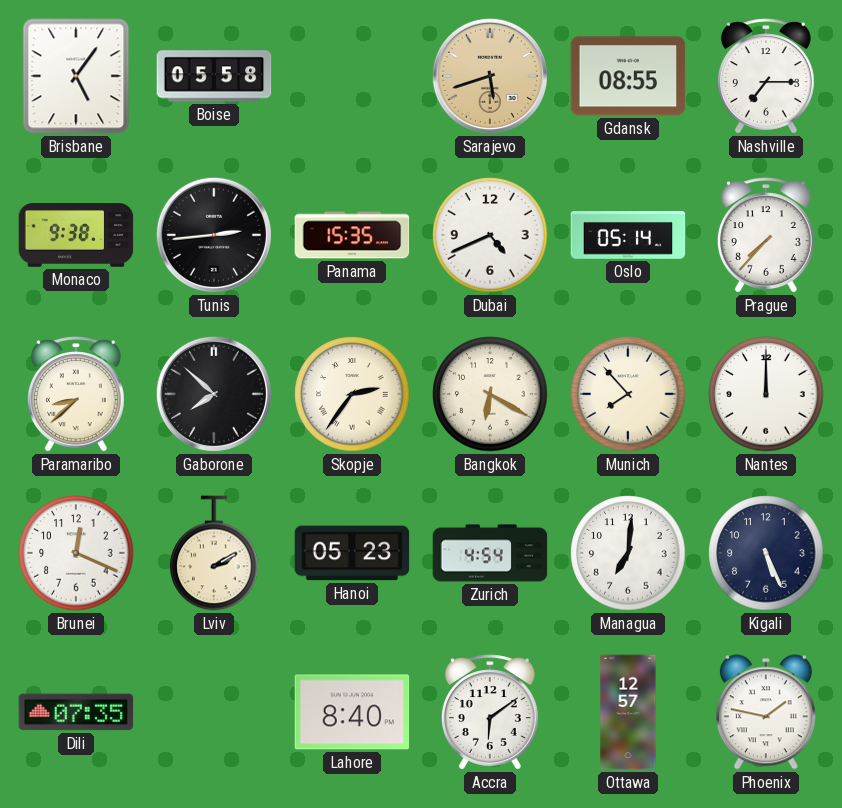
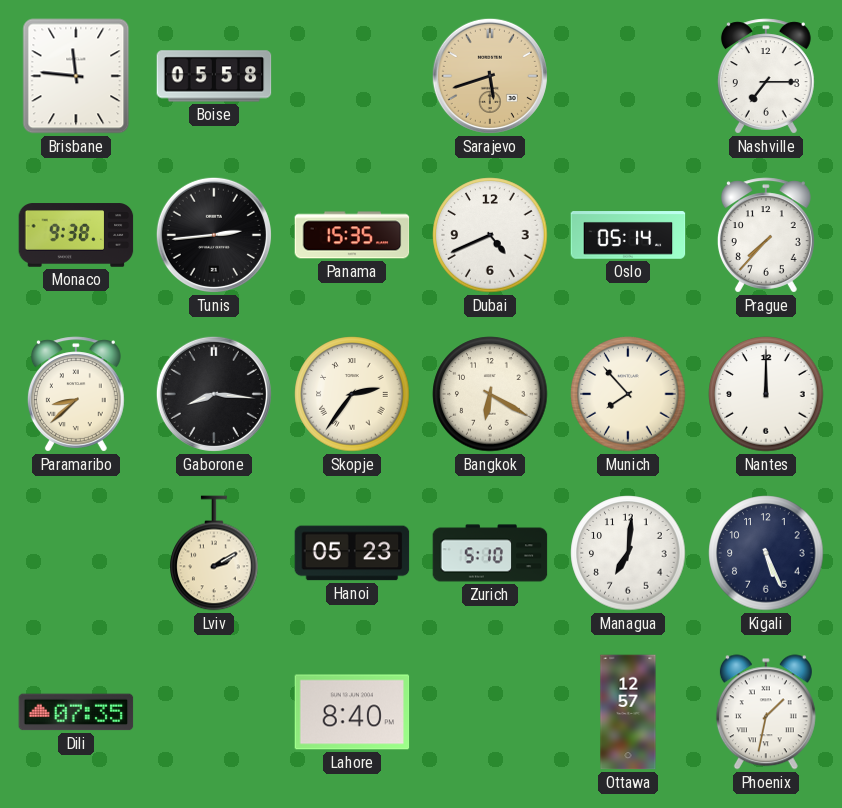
Brisbane: 5:06 -> 11:46 (76, 76)
Gdansk: 08:55 -> none (628, 76)
Gaborone: 7:52 -> 8:16 (214, 394)
Brunei: 12:19 -> none (76, 553)
Zurich: 4:54 -> 5:10 (490, 553)
Accra: 6:09 -> none (490, 712)
Phoenix: 1:47 -> 1:32 (766, 712)
